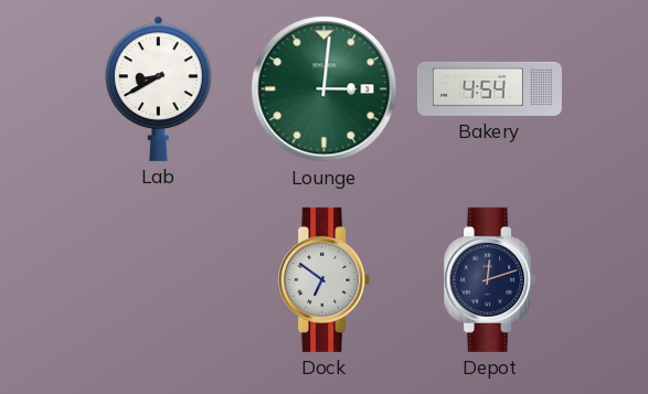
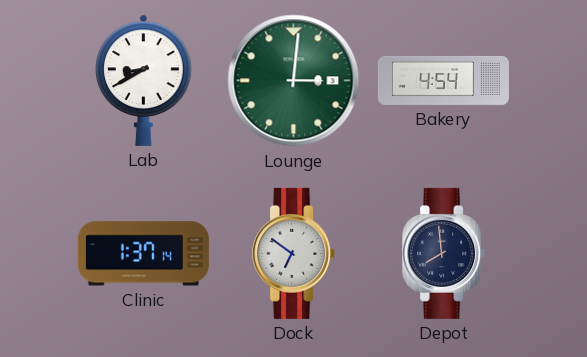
Clinic: none -> 1:37 (143, 254)
Depot: 12:12 -> 7:59 (444, 253)
